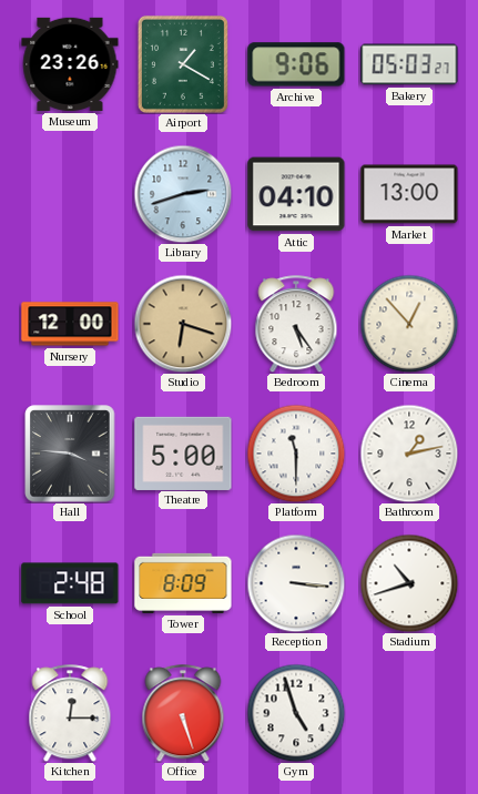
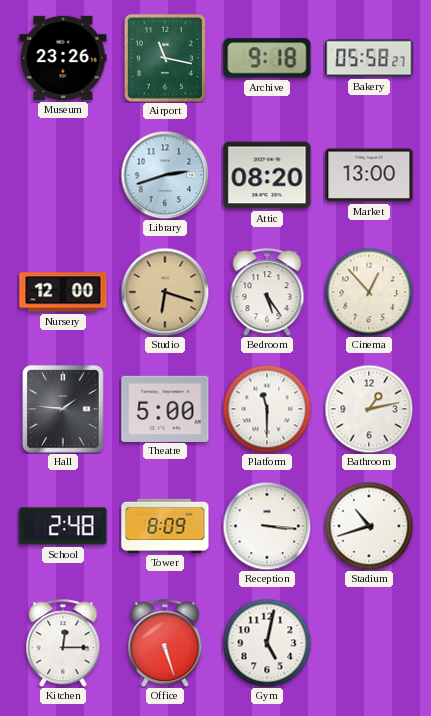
Airport: 1:20 -> 11:17 (165, 58)
Archive: 9:06 -> 9:18 (267, 58)
Bakery: 05:03 -> 05:58 (369, 58)
Attic: 04:10 -> 08:20 (267, 175)
Hall: 3:46 -> 1:46 (63, 409)
Gym: 4:57 -> 5:02 (267, 643)
